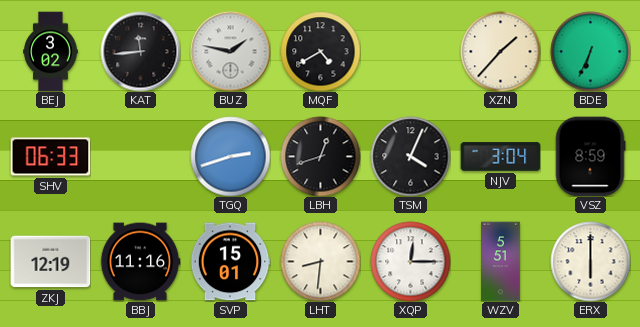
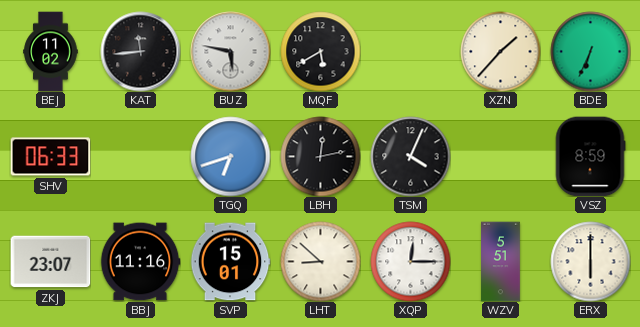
BEJ: 3:02 -> 11:02 (51, 51)
BUZ: 1:47 -> 5:47 (230, 51)
MQF: 4:40 -> 5:40 (320, 51)
TGQ: 2:42 -> 6:42 (230, 156)
LBH: 12:42 -> 12:13 (320, 156)
NJV: 3:04 -> none (500, 157)
ZKJ: 12:19 -> 23:07 (50, 262)
LHT: 8:31 -> 8:52 (320, 261)
